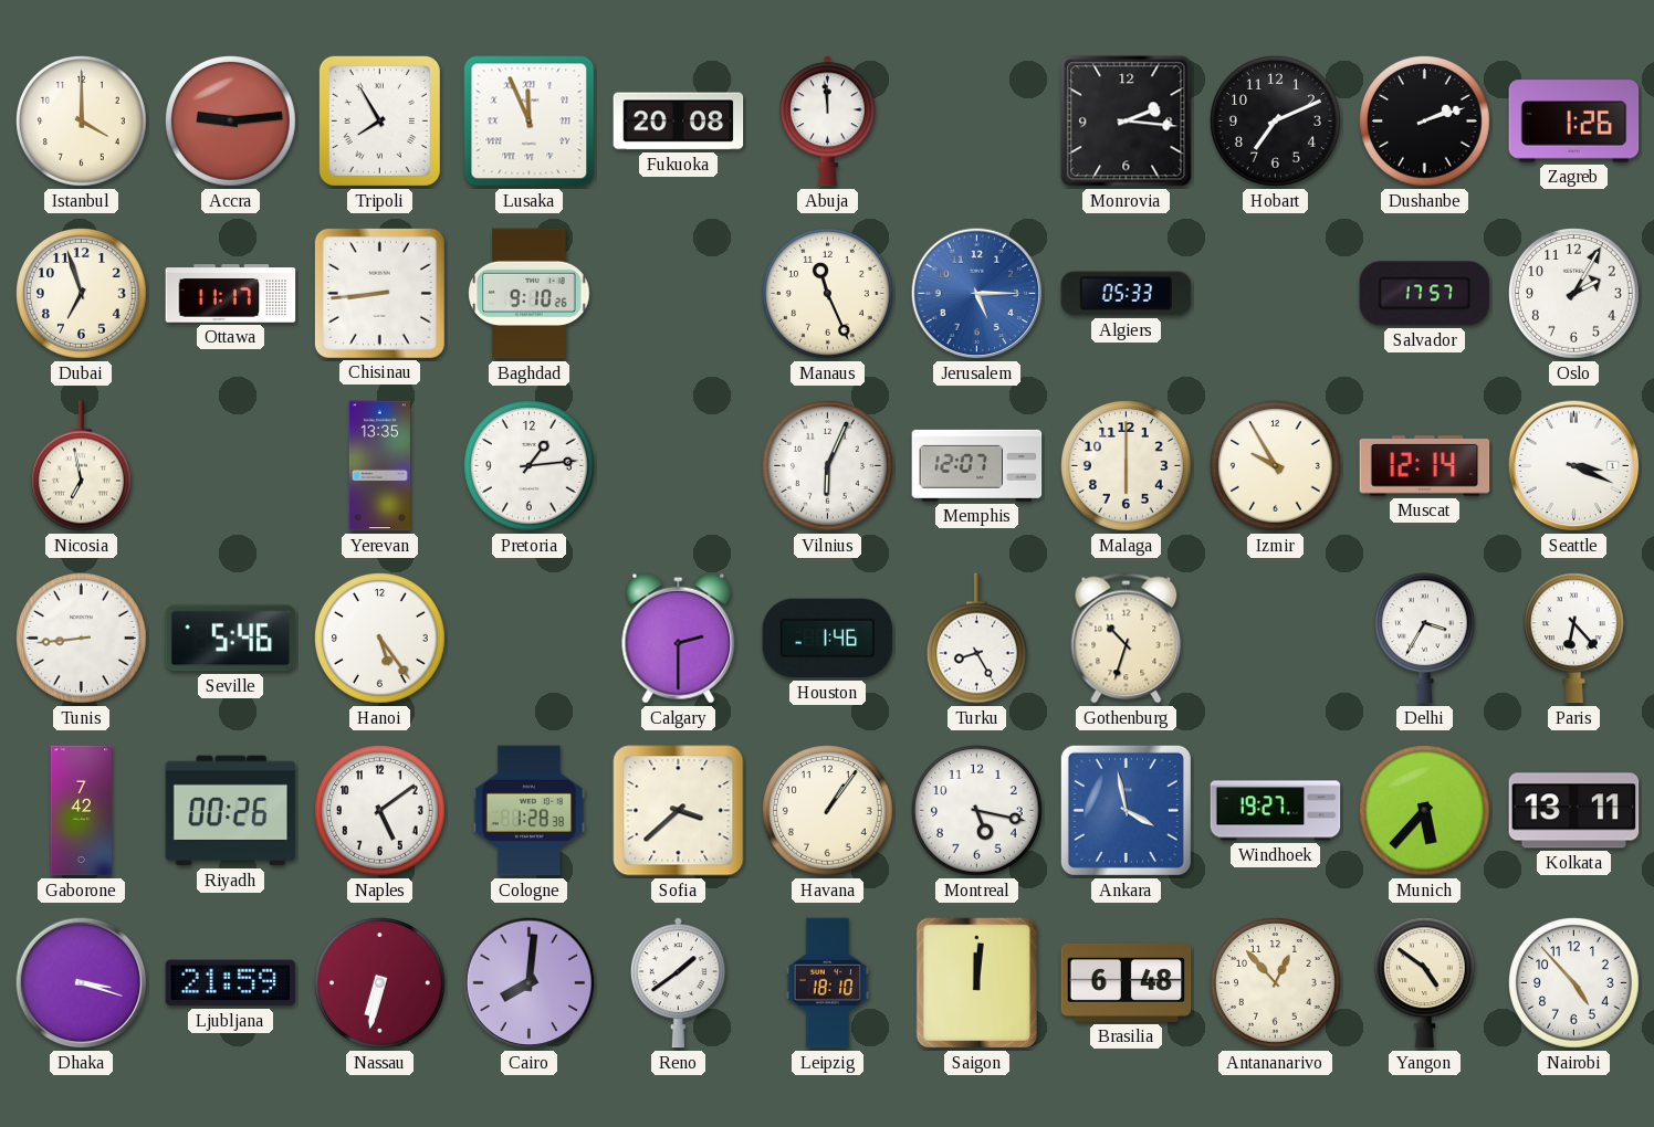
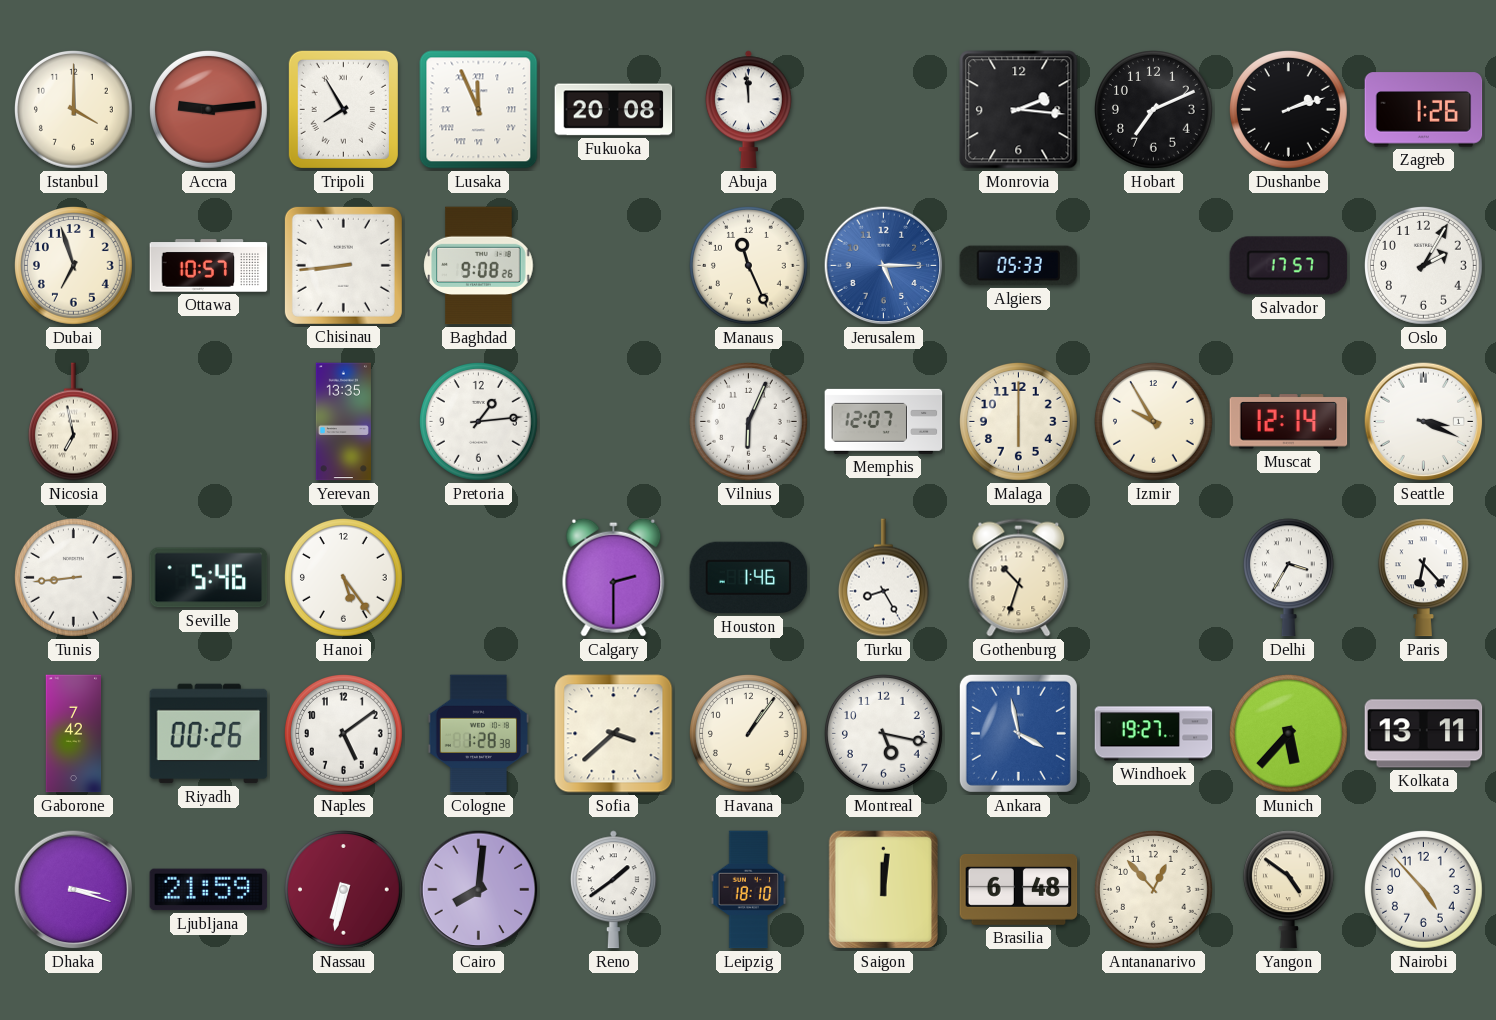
Ottawa: 11:17 -> 10:57 (209, 266)
Baghdad: 9:10 -> 9:08 (479, 266)
